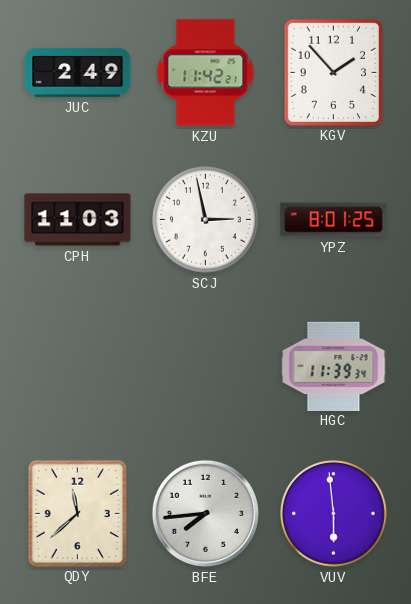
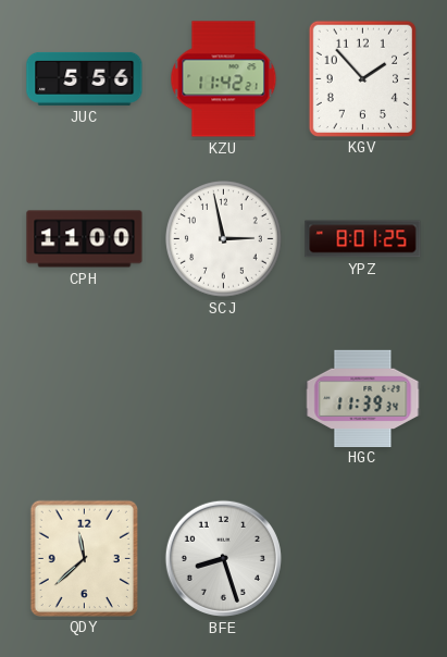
JUC: 2:49 -> 5:56 (85, 78)
CPH: 11:03 -> 11:00 (85, 239)
BFE: 7:44 -> 8:27 (223, 558)
VUV: 5:59 -> none (334, 514)
